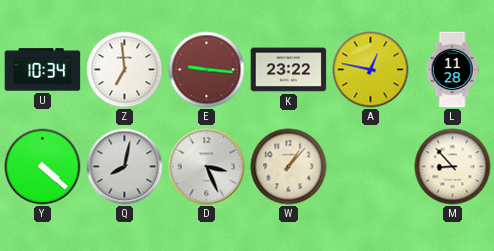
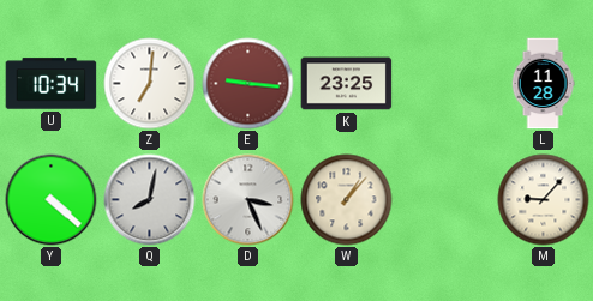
Z: 6:59 -> 7:01 (150, 84)
K: 23:22 -> 23:25 (347, 84)
A: 12:47 -> none (371, 70)
M: 8:53 -> 9:07 (544, 200)
